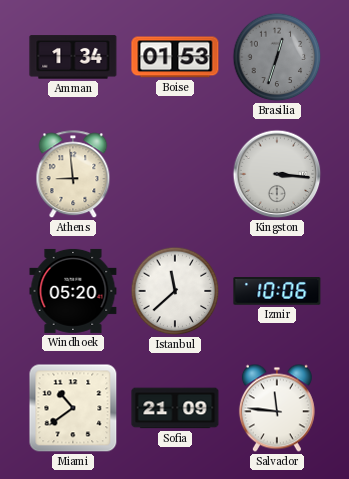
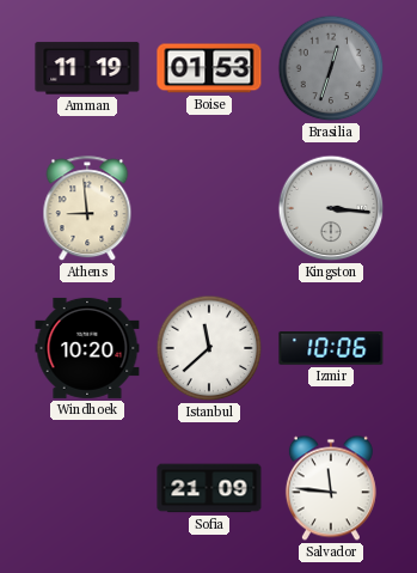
Amman: 1:34 -> 11:19 (87, 68)
Windhoek: 05:20 -> 10:20 (87, 348)
Miami: 10:39 -> none (73, 408)
